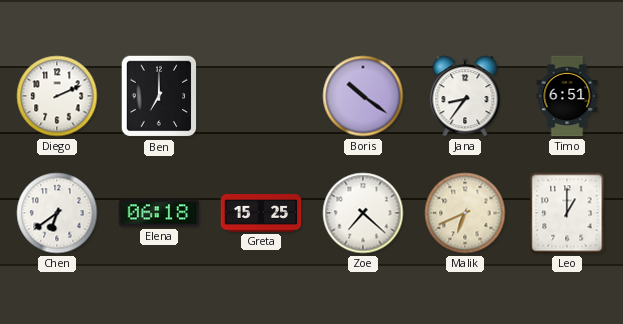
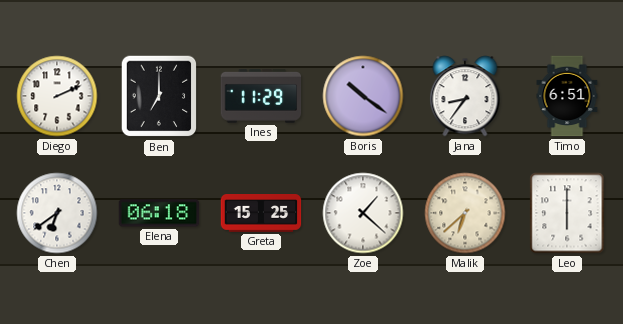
Ines: none -> 11:29 (261, 97)
Zoe: 7:22 -> 1:22 (363, 213)
Malik: 6:41 -> 6:38 (465, 213)
Leo: 1:00 -> 6:00 (567, 213)
